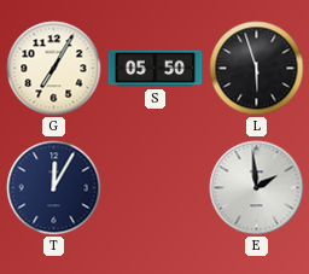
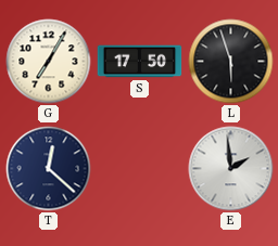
S: 05:50 -> 17:50 (140, 62)
T: 12:05 -> 12:22 (49, 169)
